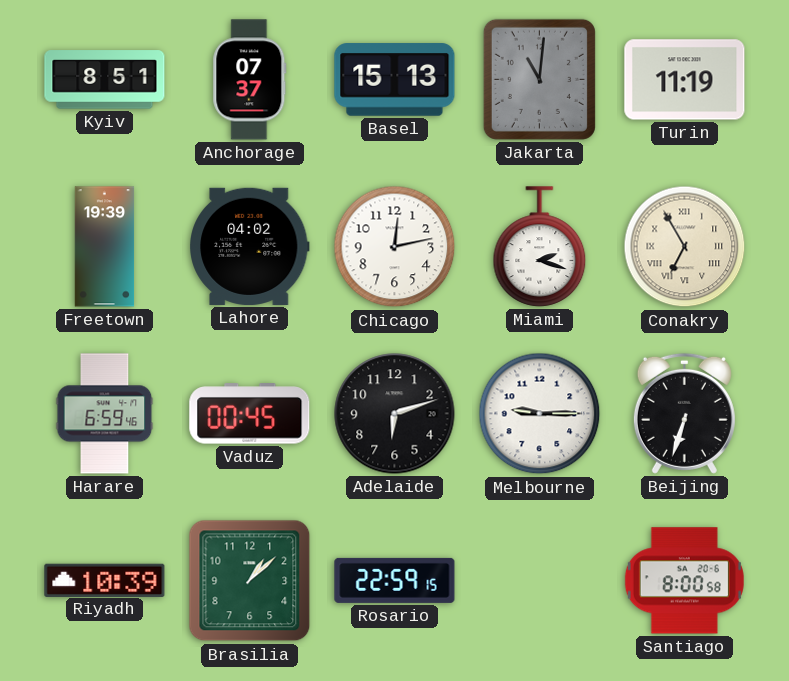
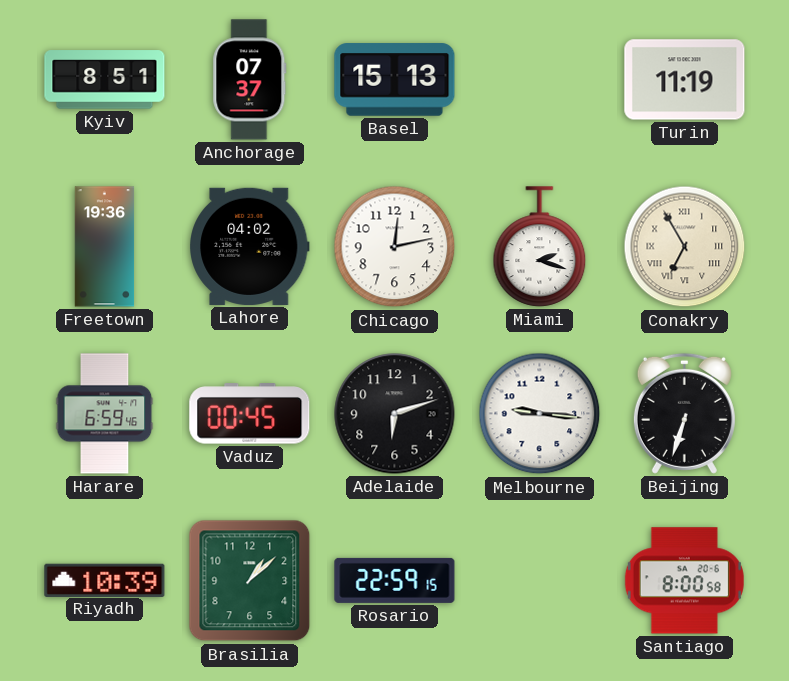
Jakarta: 11:01 -> none (539, 79)
Freetown: 19:39 -> 19:36 (105, 247)
Melbourne: 9:15 -> 9:16 (540, 414)
